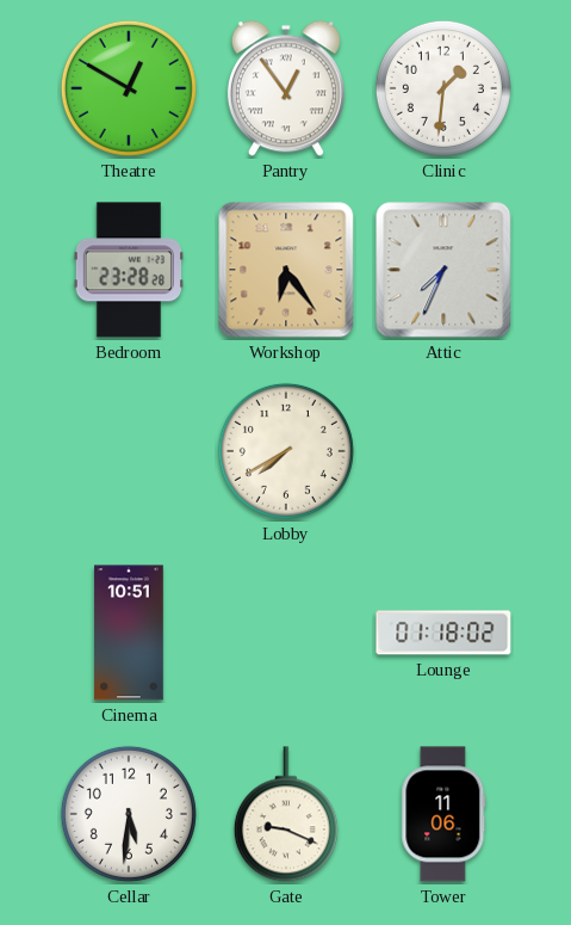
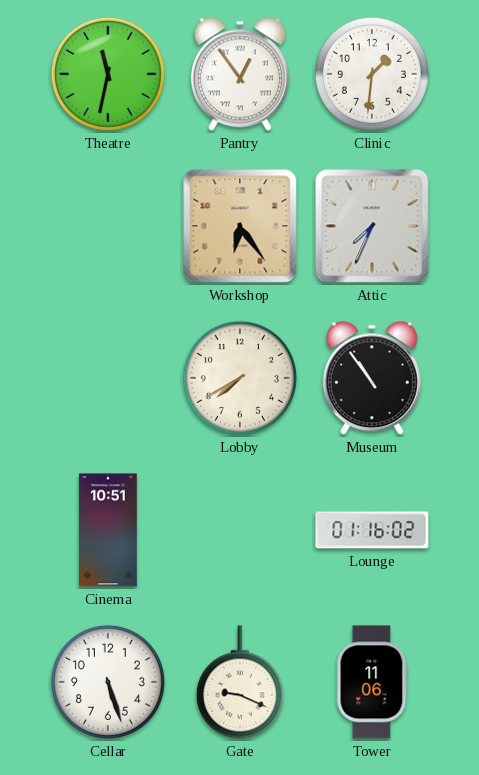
Theatre: 12:50 -> 11:32 (108, 74)
Bedroom: 23:28 -> none (128, 270)
Museum: none -> 10:54 (372, 378)
Lounge: 01:18 -> 01:16 (372, 530)
Cellar: 5:31 -> 5:27 (108, 682)
